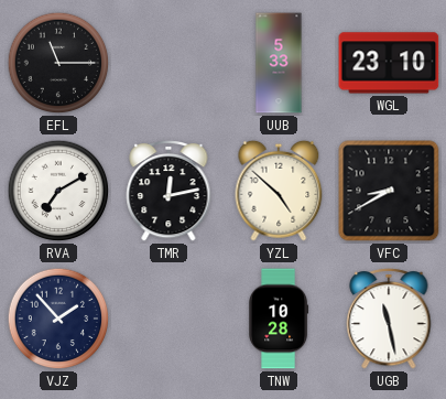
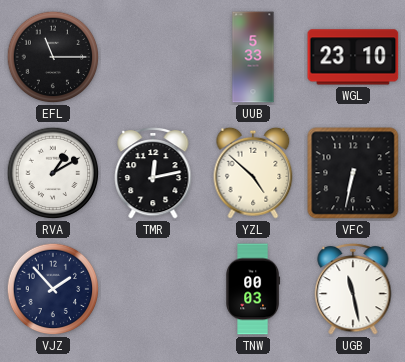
RVA: 7:10 -> 1:10 (53, 173)
VFC: 8:40 -> 6:32 (353, 173)
TNW: 10:28 -> 00:03 (253, 289)
